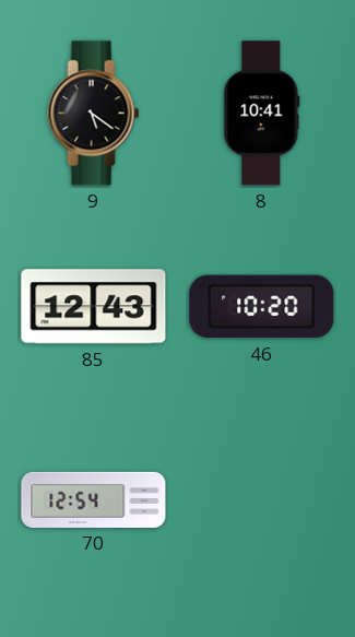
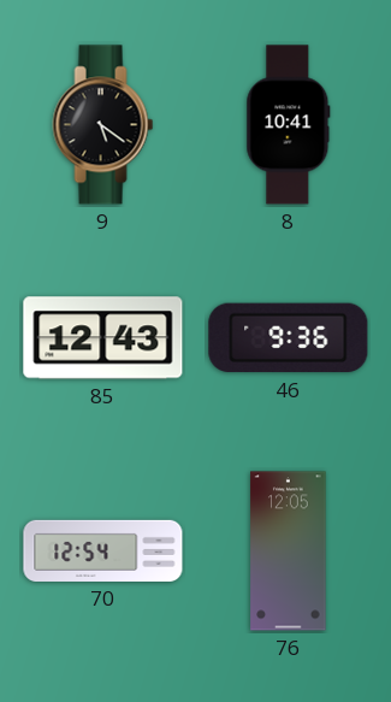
46: 10:20 -> 9:36 (289, 338)
76: none -> 12:05 (289, 551)
